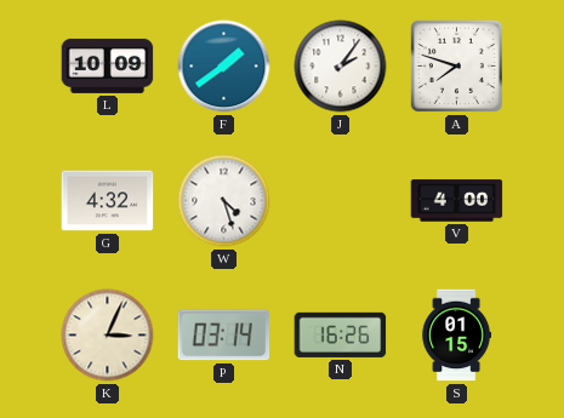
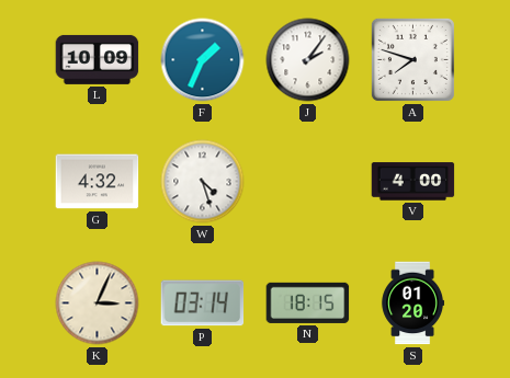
F: 1:39 -> 1:34 (203, 60)
N: 16:26 -> 18:15 (308, 302)
S: 01:15 -> 01:20 (413, 303)
